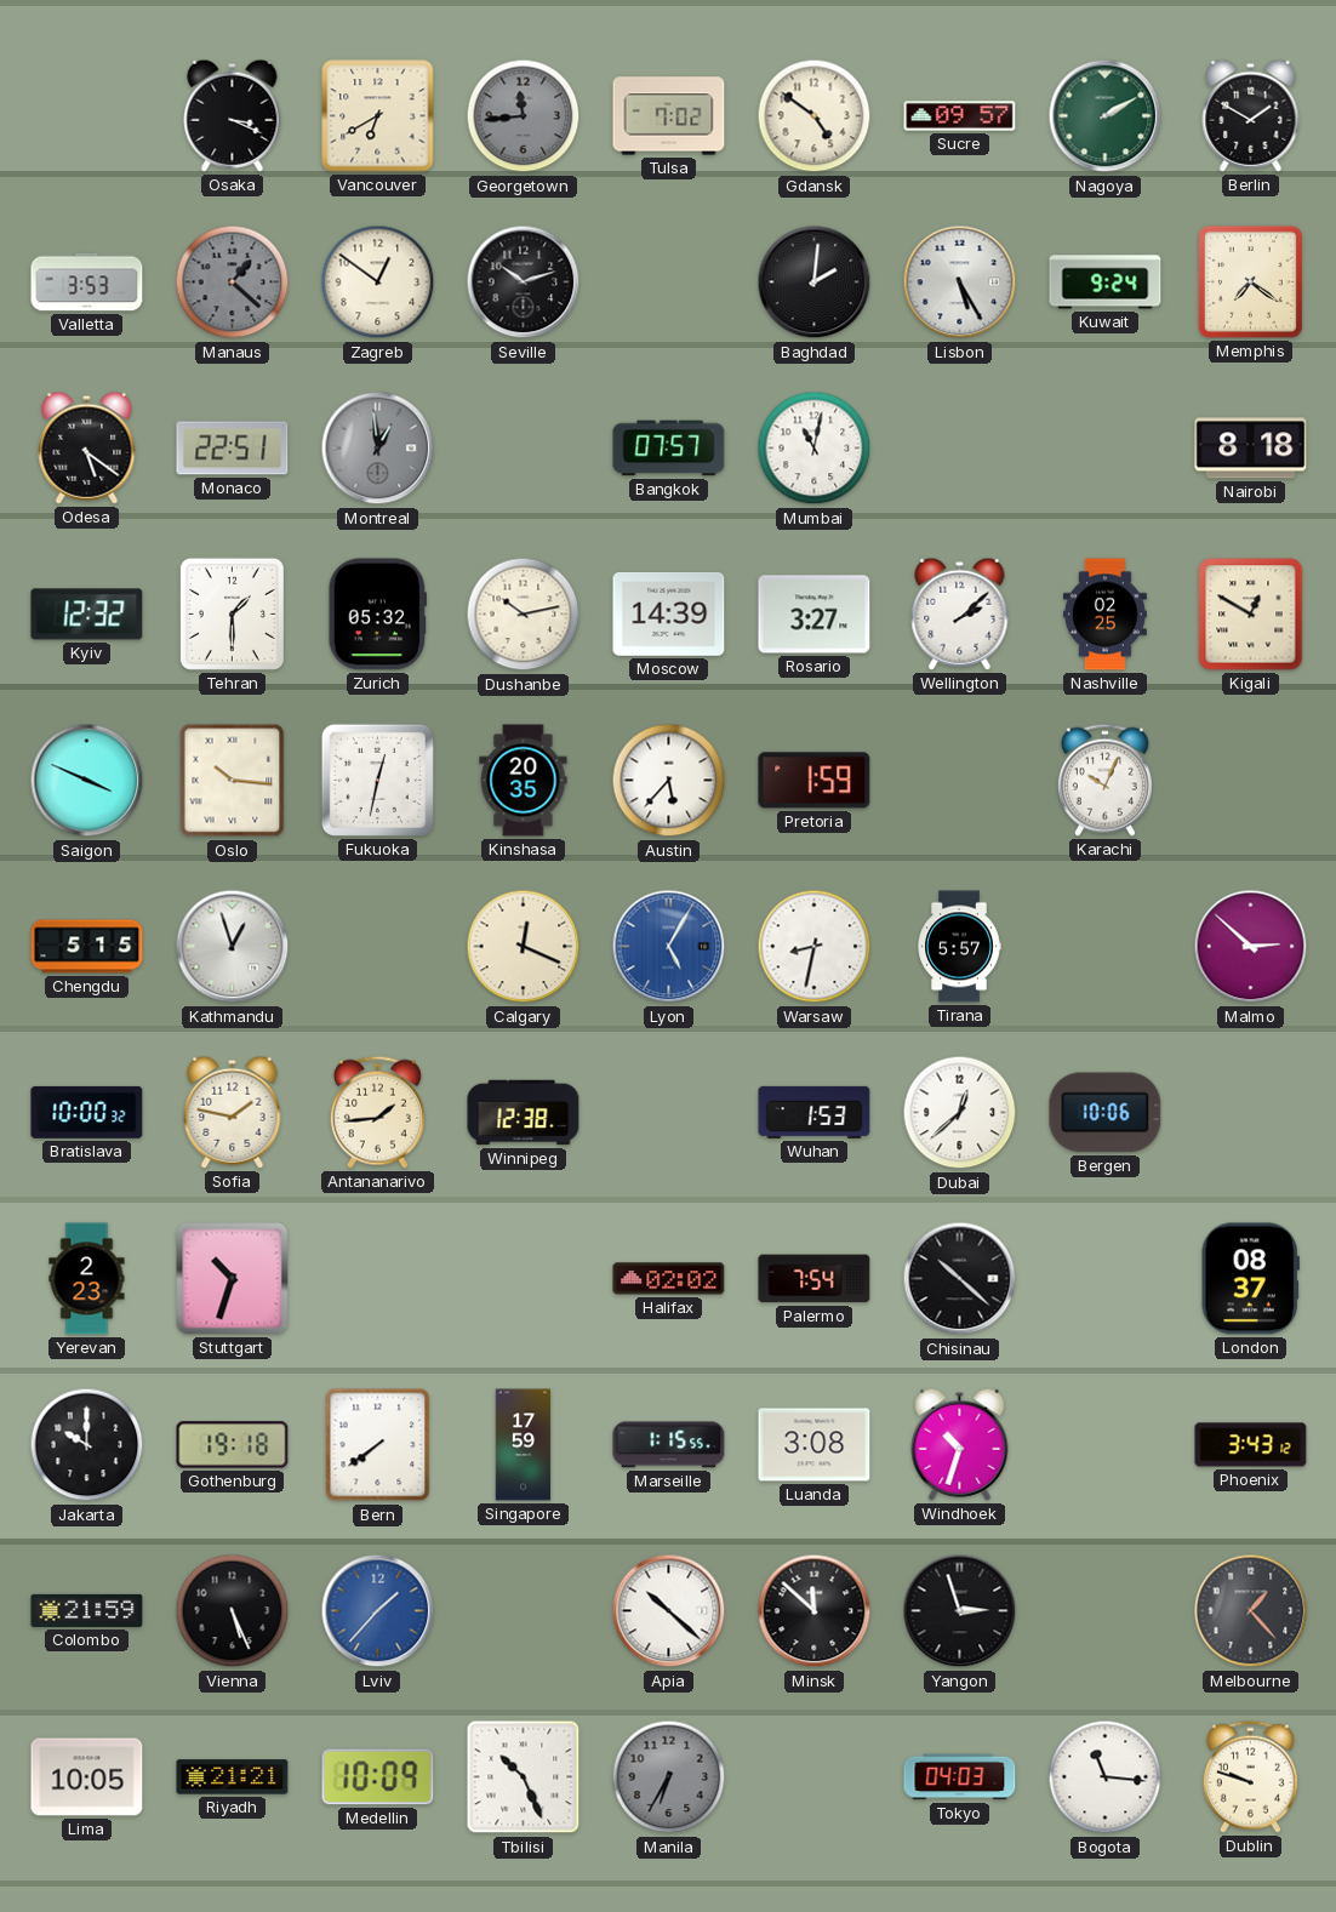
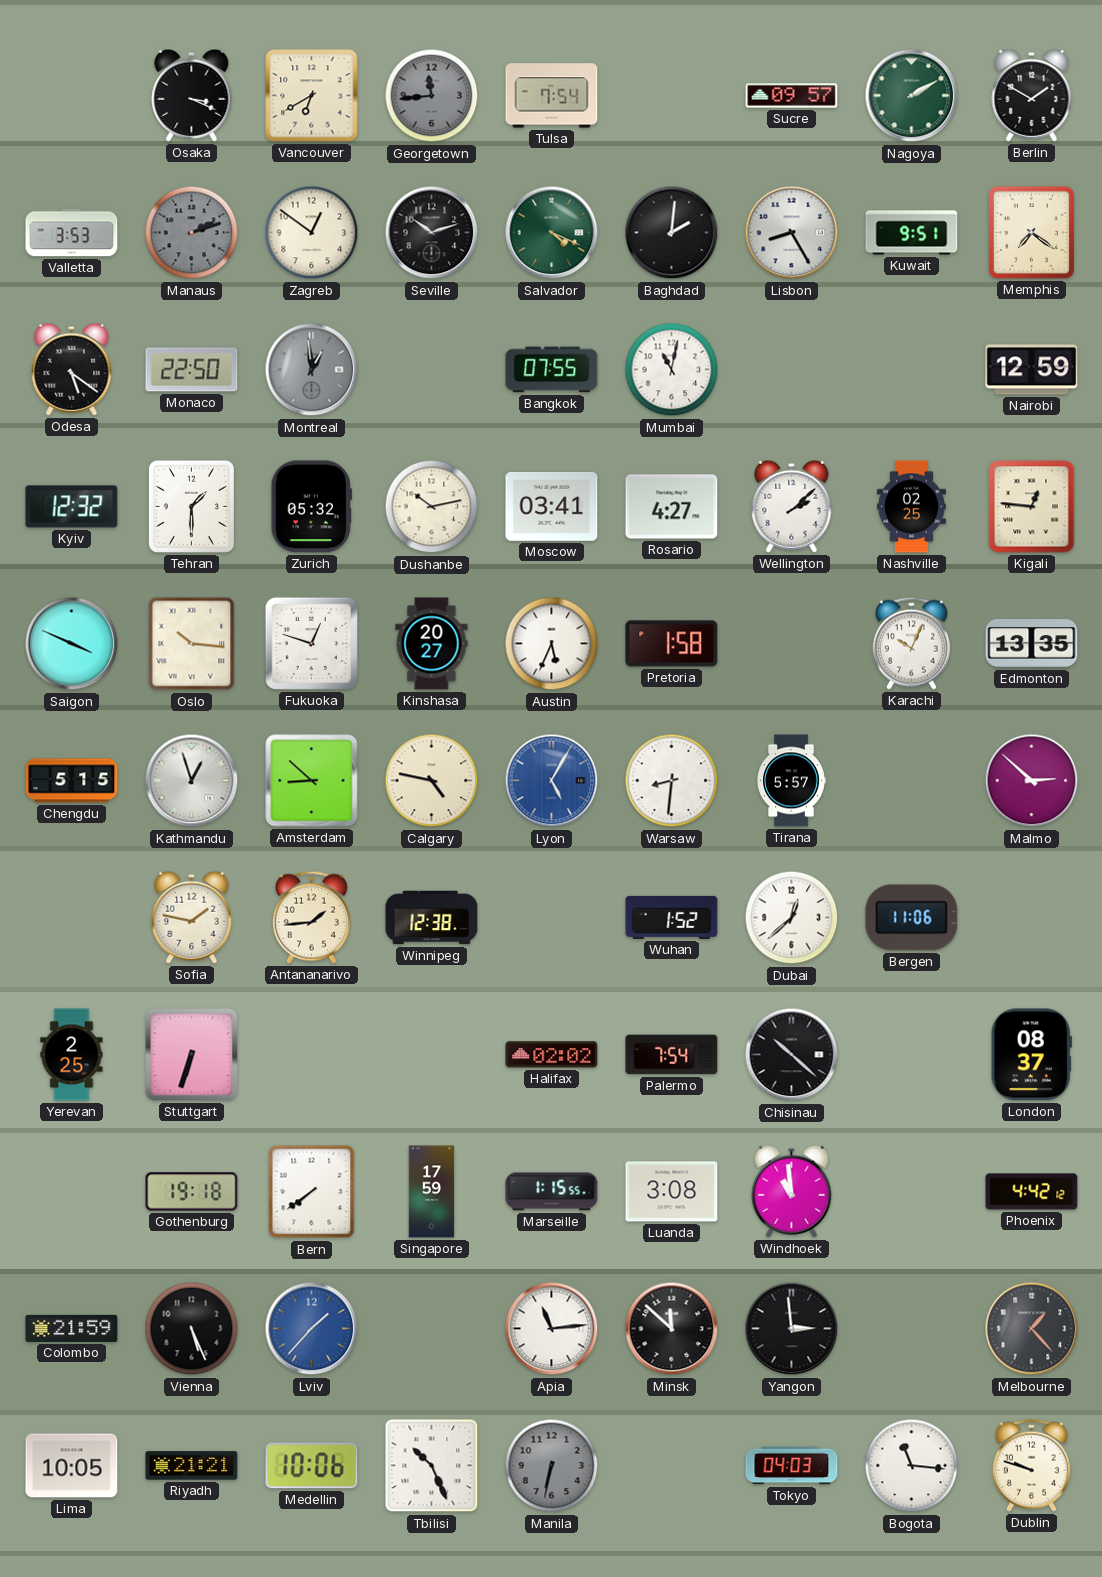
Tulsa: 7:02 -> 7:54 (552, 96)
Gdansk: 4:51 -> none (815, 116)
Manaus: 1:22 -> 2:12 (192, 233)
Salvador: none -> 4:19 (552, 233)
Lisbon: 5:25 -> 8:25 (792, 233)
Kuwait: 9:24 -> 9:51 (912, 233)
Monaco: 22:51 -> 22:50 (192, 370)
Bangkok: 07:57 -> 07:55 (552, 370)
Nairobi: 8:18 -> 12:59 (1032, 370)
Moscow: 14:39 -> 03:41 (552, 507)
Rosario: 3:27 -> 4:27 (672, 507)
Kigali: 12:50 -> 12:46 (1032, 507)
Fukuoka: 12:32 -> 12:48 (311, 643)
Kinshasa: 20:35 -> 20:27 (432, 644)
Austin: 5:37 -> 5:34 (552, 644)
Pretoria: 1:59 -> 1:58 (672, 644)
Edmonton: none -> 13:35 (1032, 644)
Amsterdam: none -> 8:52 (312, 781)
Calgary: 12:19 -> 4:47 (432, 781)
Warsaw: 8:32 -> 8:31 (672, 781)
Bratislava: 10:00 -> none (87, 1112)
Wuhan: 1:53 -> 1:52 (672, 917)
Bergen: 10:06 -> 11:06 (912, 918)
Yerevan: 2:23 -> 2:25 (72, 1055)
Stuttgart: 10:33 -> 6:33 (192, 1055)
Jakarta: 10:00 -> none (87, 1445)
Windhoek: 10:33 -> 10:59 (792, 1191)
Phoenix: 3:43 -> 4:42 (1032, 1192)
Apia: 10:22 -> 11:14 (552, 1329)
Yangon: 2:57 -> 2:59 (792, 1329)
Medellin: 10:09 -> 10:06 (312, 1466)
Manila: 6:35 -> 6:32 (552, 1466)
